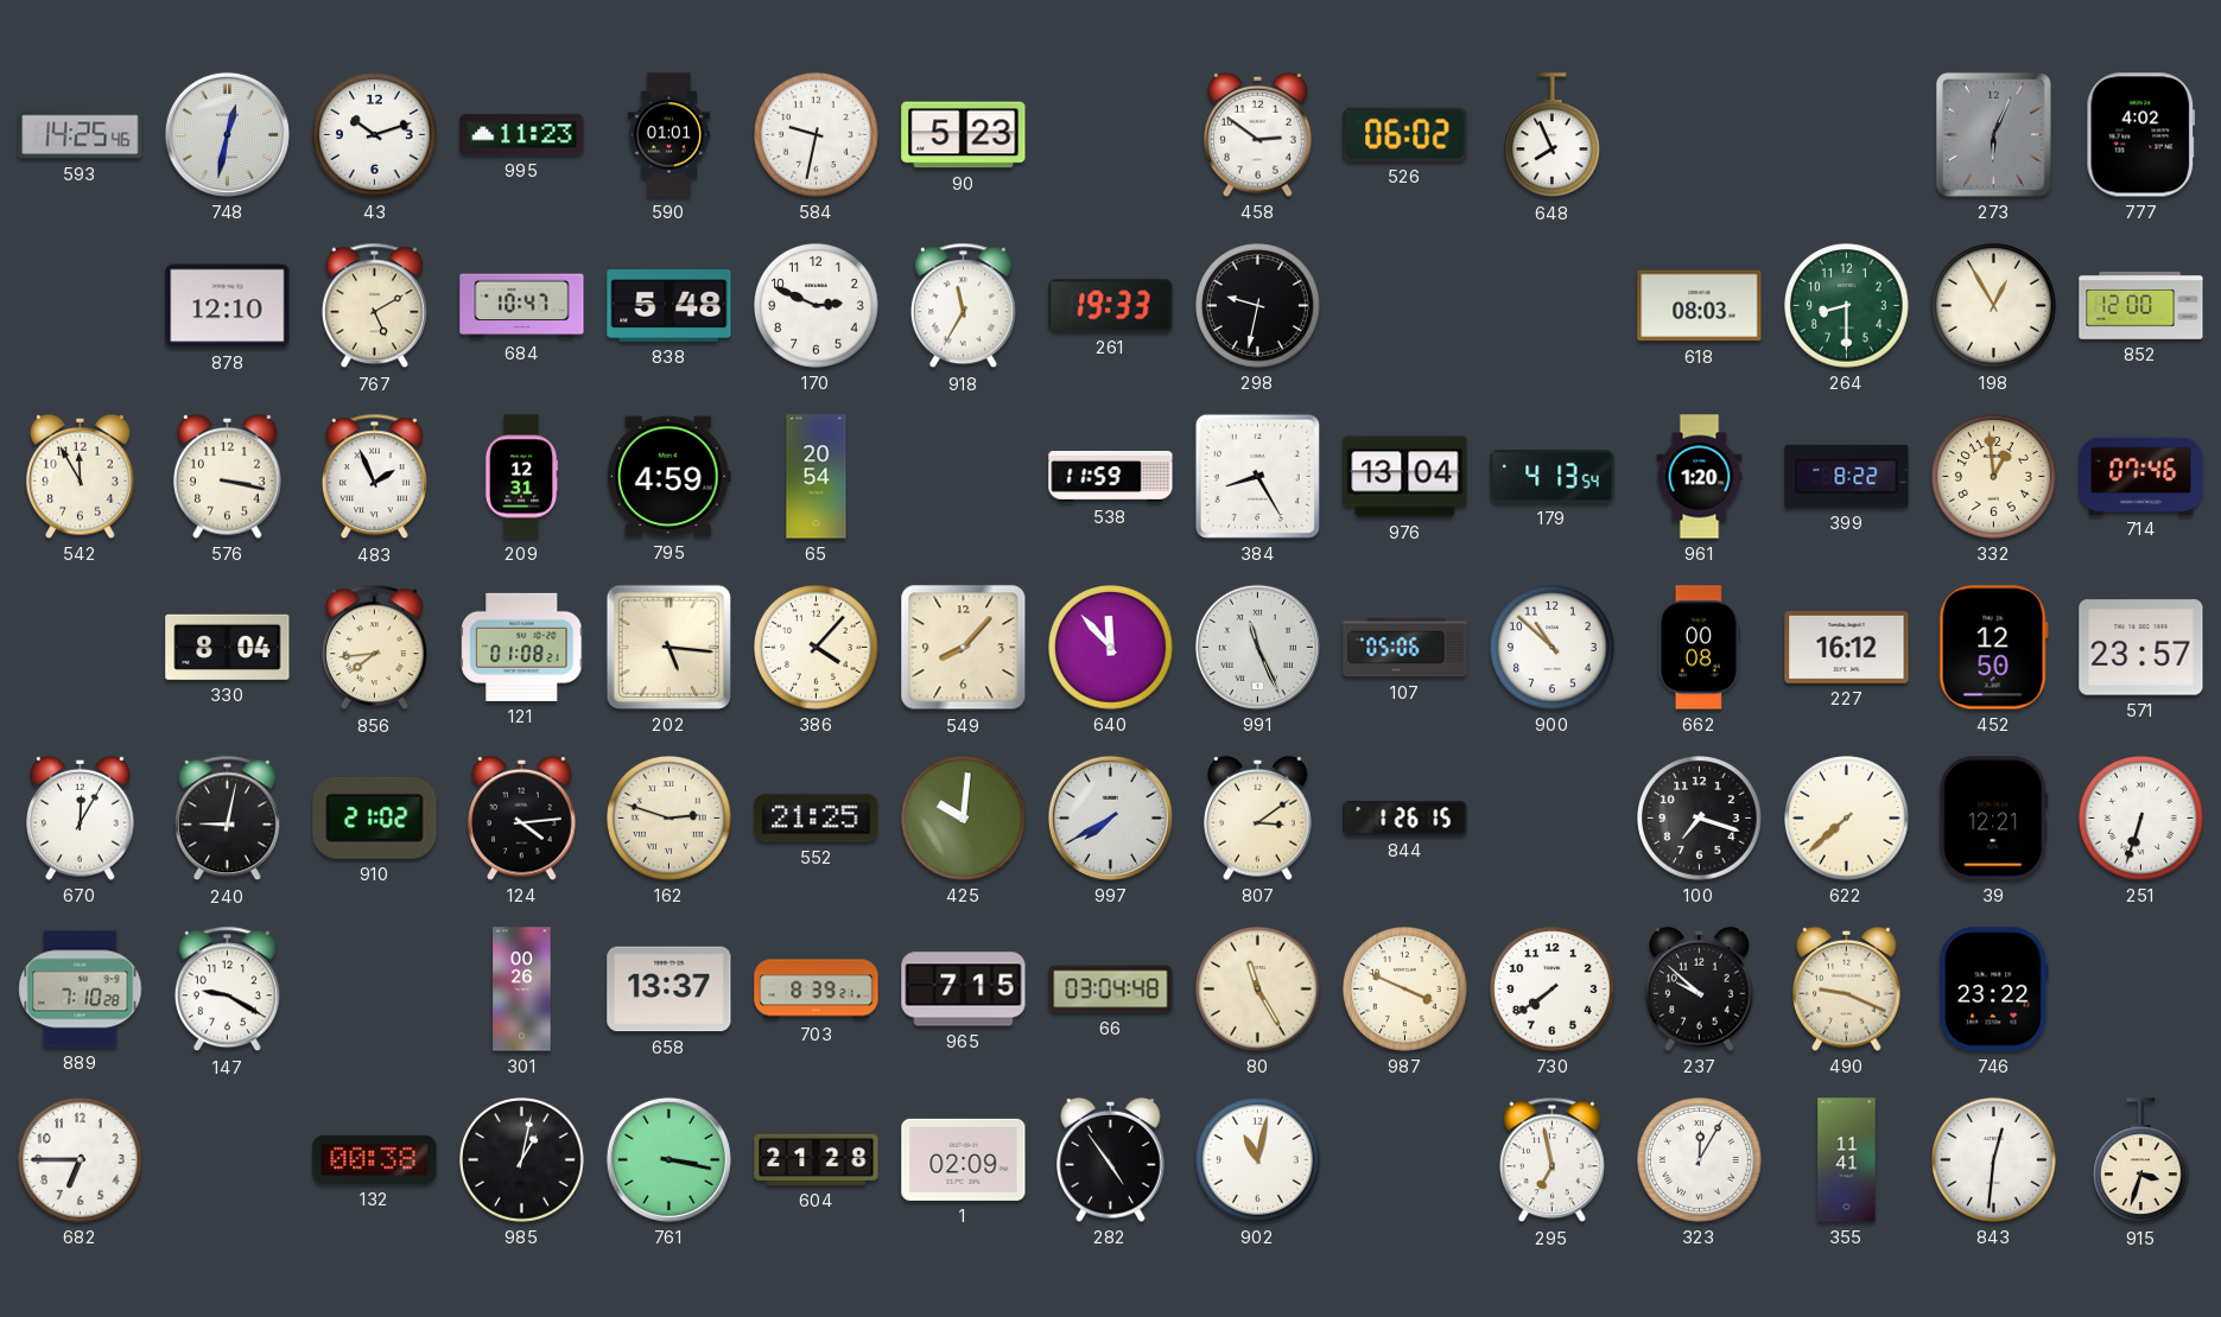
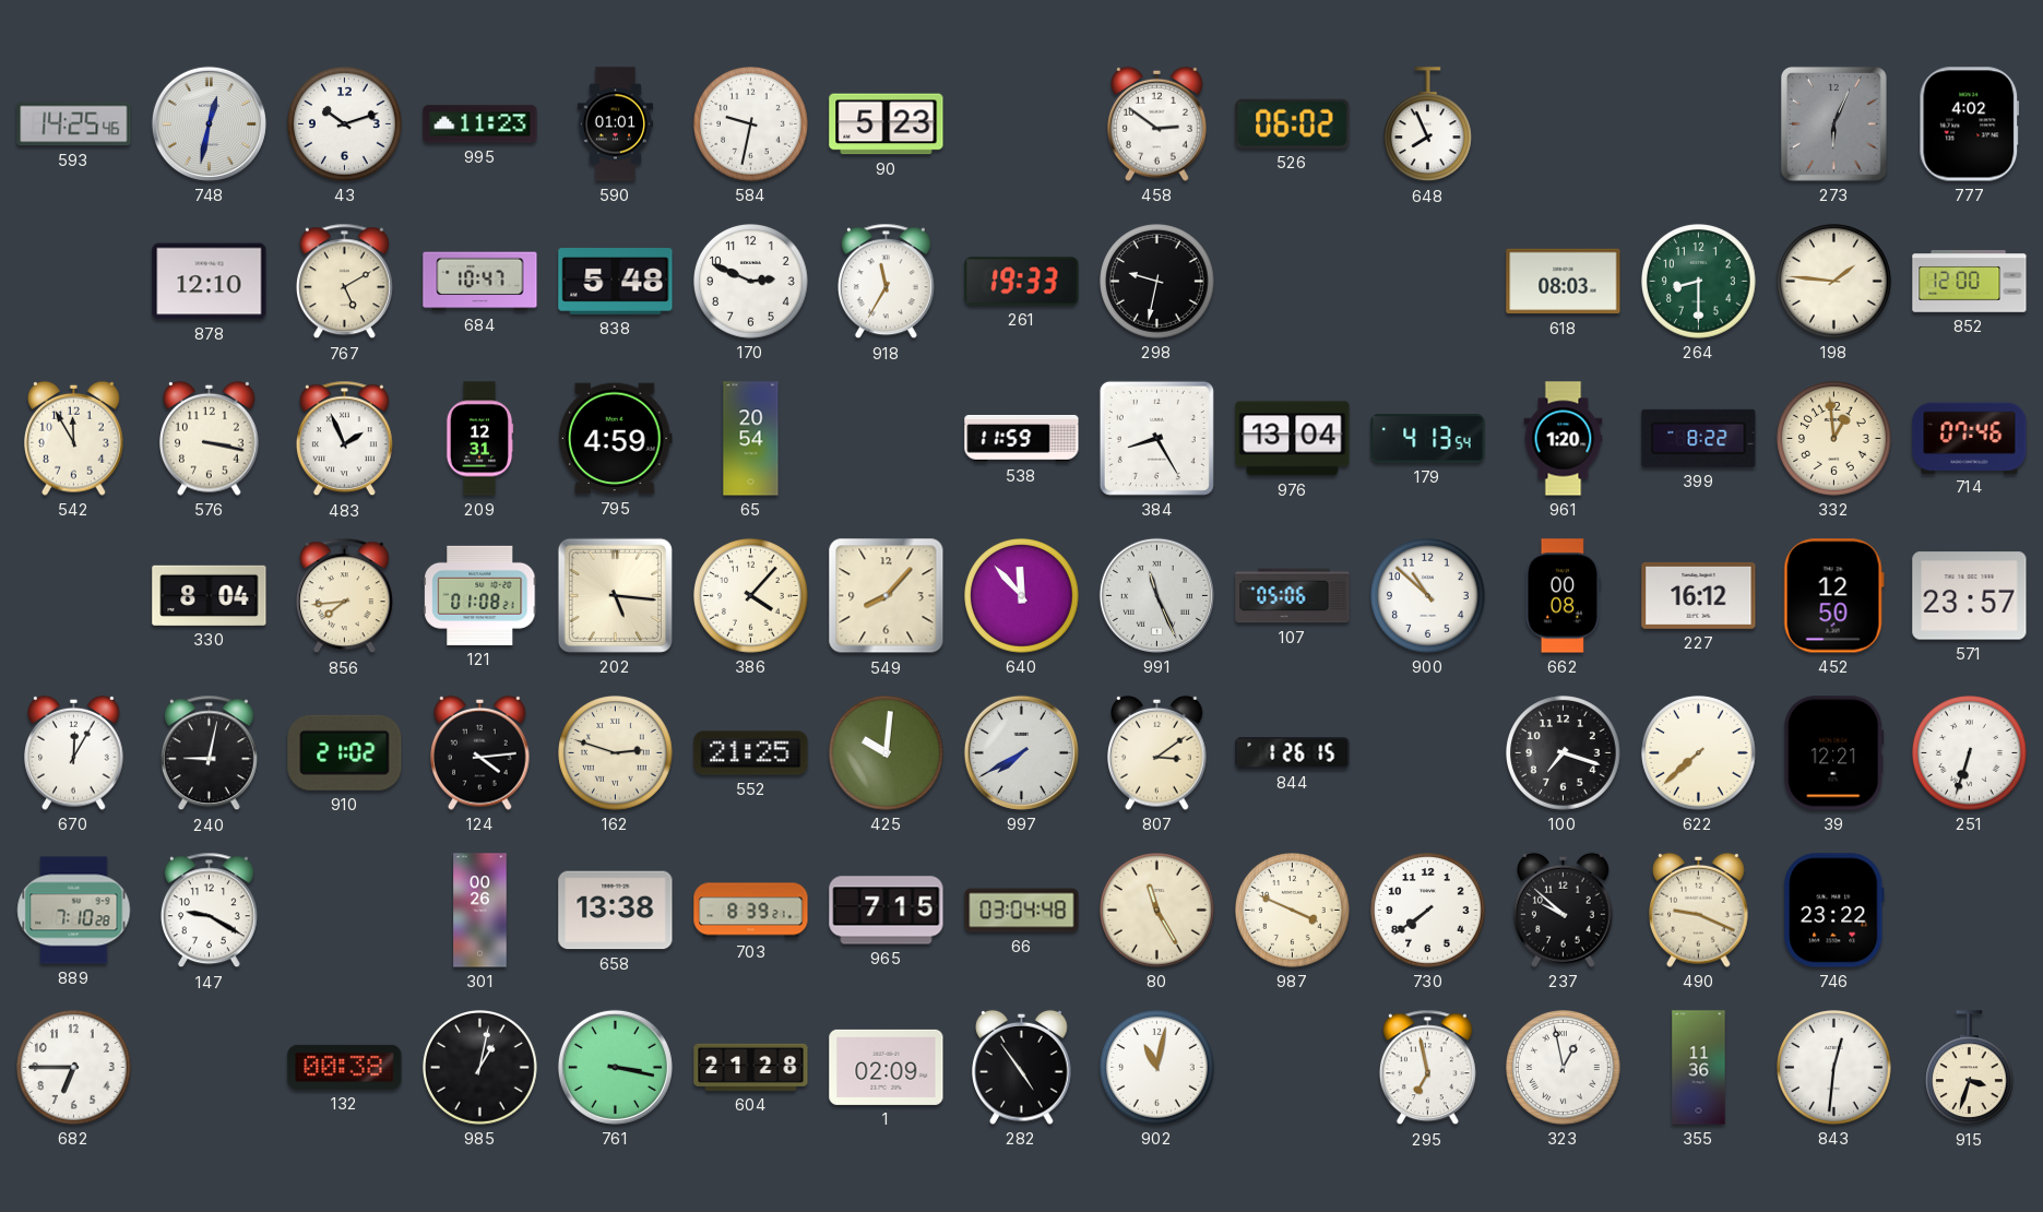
198: 12:55 -> 1:46 (1834, 282)
658: 13:37 -> 13:38 (616, 911)
323: 12:05 -> 12:58 (1564, 1068)
355: 11:41 -> 11:36 (1699, 1068)
